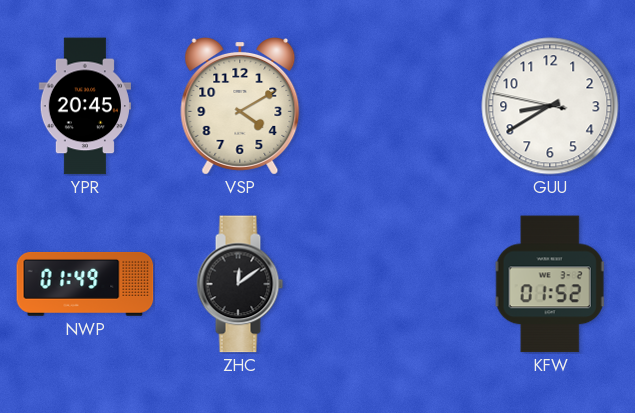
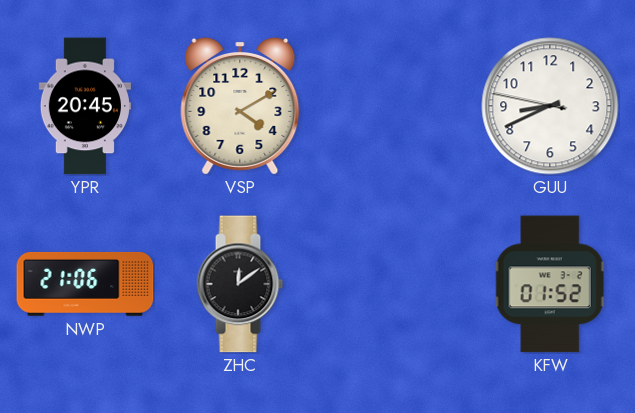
GUU: 8:39 -> 8:40 (550, 106)
NWP: 01:49 -> 21:06 (85, 284)
